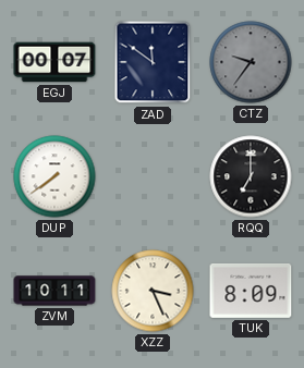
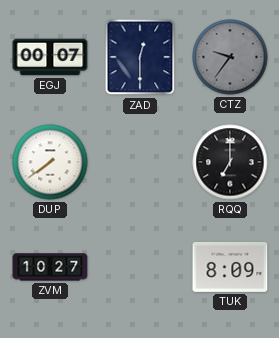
ZAD: 11:51 -> 12:30 (140, 57)
ZVM: 10:11 -> 10:27 (50, 267)
XZZ: 3:26 -> none (153, 291)
